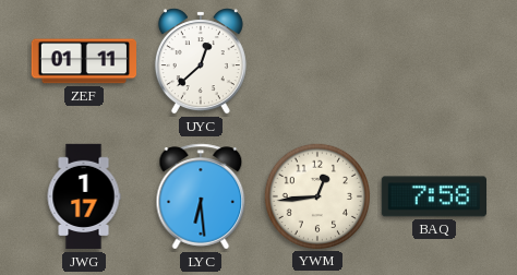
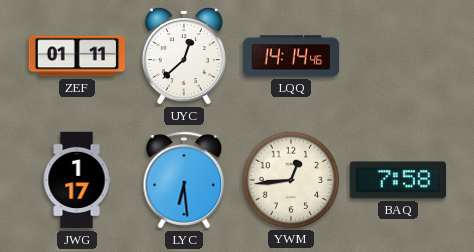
LQQ: none -> 14:14 (291, 56)
